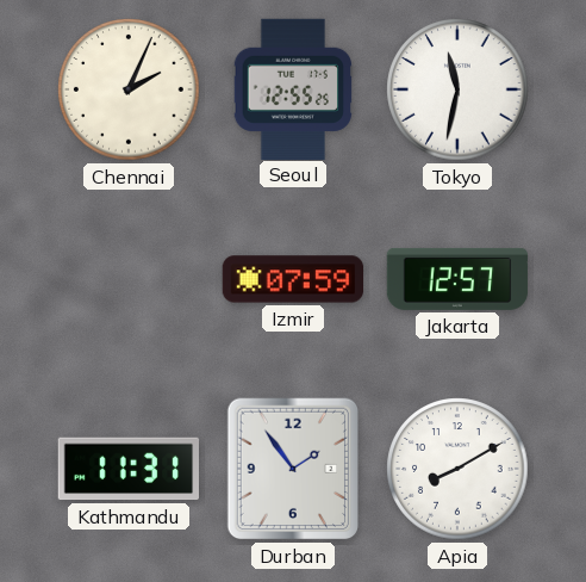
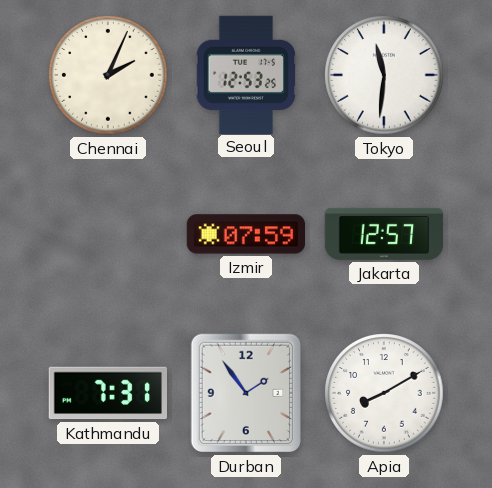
Seoul: 12:55 -> 12:53 (245, 74)
Tokyo: 11:32 -> 11:31 (384, 75)
Kathmandu: 11:31 -> 7:31 (107, 393)
